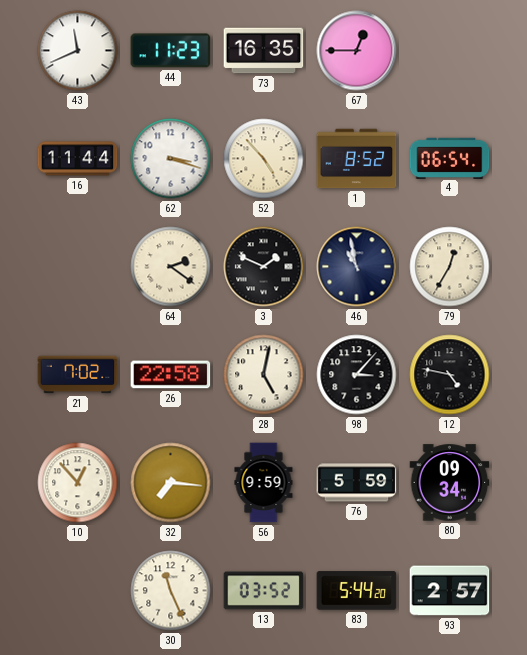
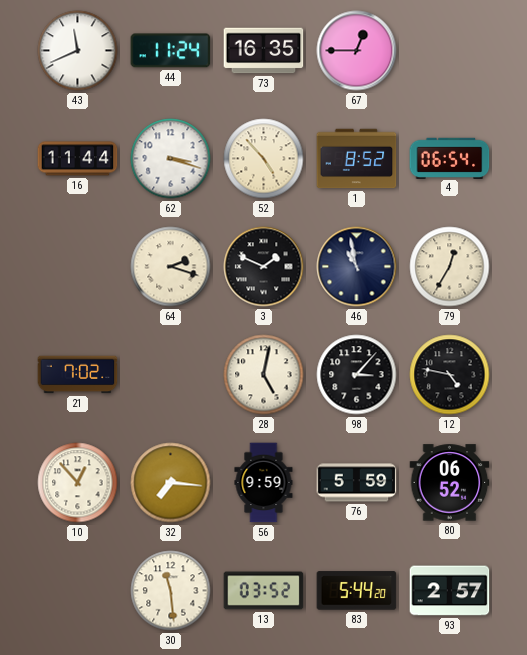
44: 11:23 -> 11:24 (171, 51)
64: 2:21 -> 2:18 (171, 267)
26: 22:58 -> none (171, 375)
80: 09:34 -> 06:52 (450, 483)
30: 11:26 -> 11:29 (171, 591)
